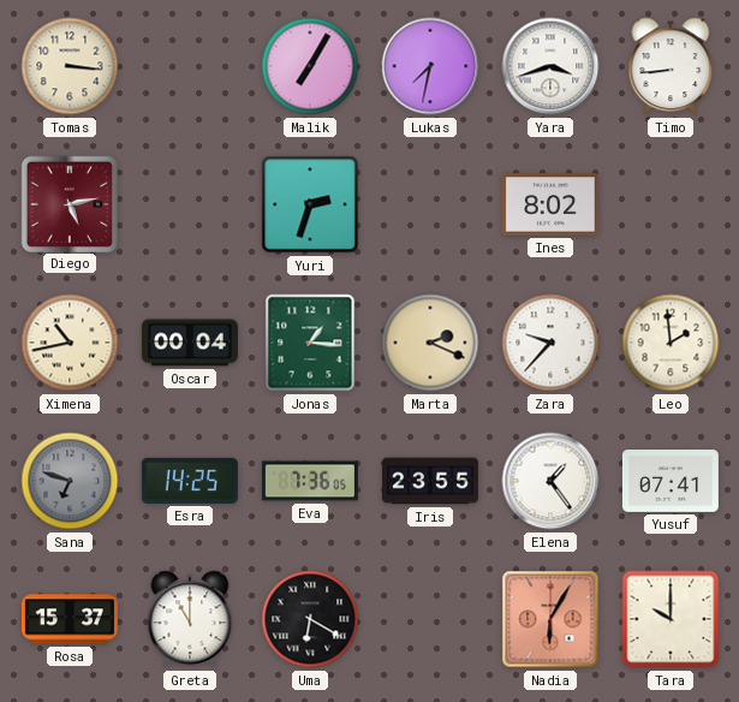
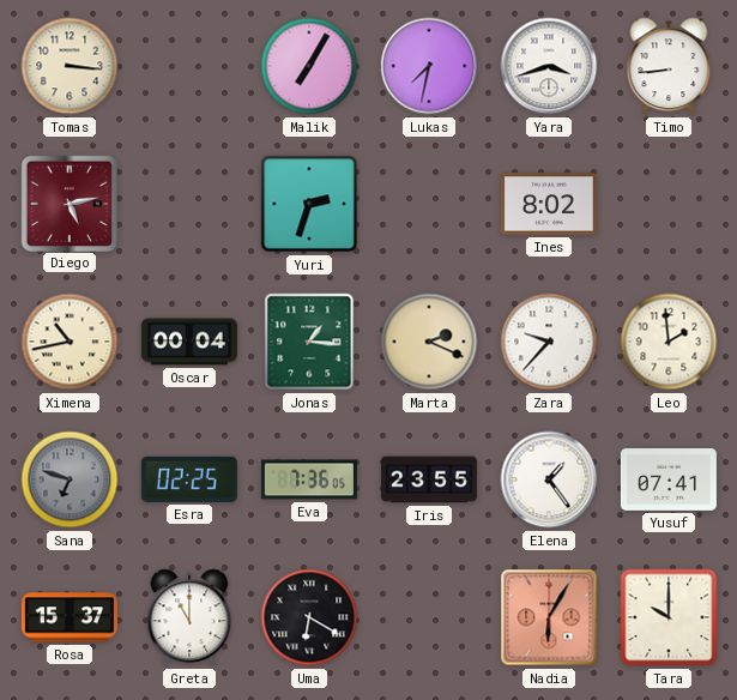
Esra: 14:25 -> 02:25 (189, 479)
